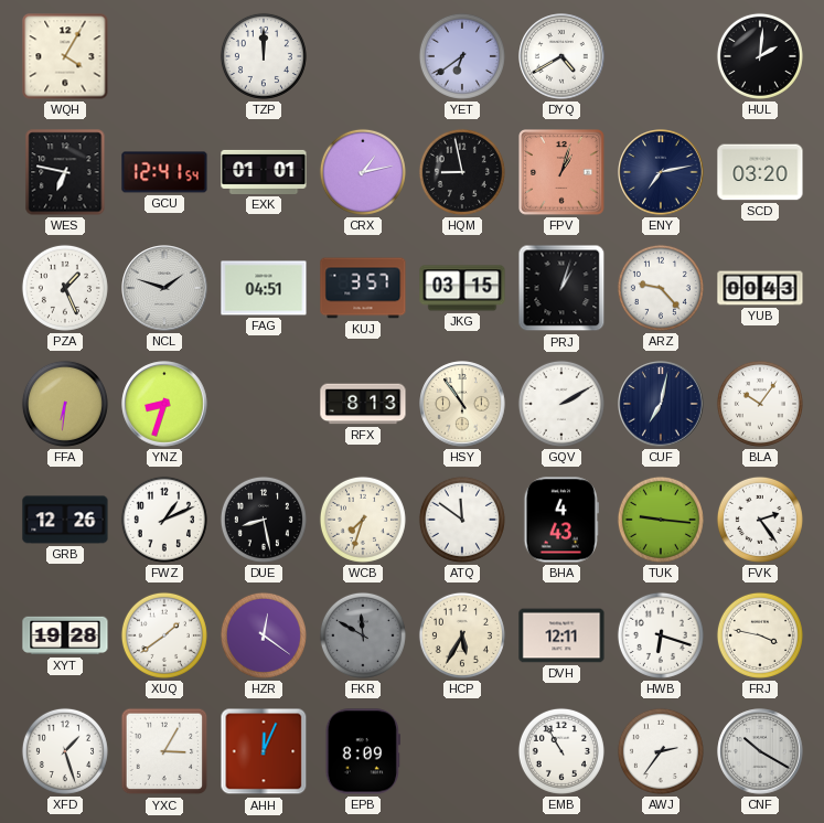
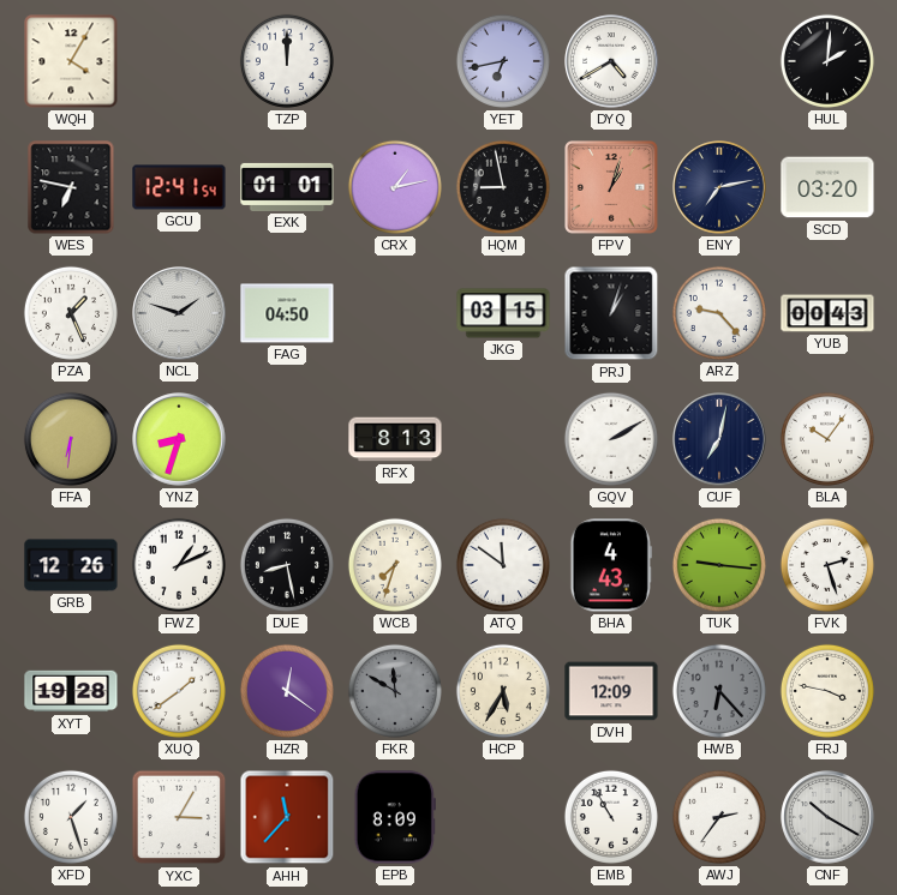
YET: 6:39 -> 6:43 (503, 61)
FAG: 04:51 -> 04:50 (287, 313)
KUJ: 3:57 -> none (363, 288)
HSY: 10:54 -> none (462, 404)
FVK: 2:24 -> 2:27 (827, 565)
DVH: 12:11 -> 12:09 (611, 691)
HWB: 6:18 -> 6:23 (719, 691)
HWB dial: white -> grey (719, 691)
AHH: 12:04 -> 11:37 (287, 817)
